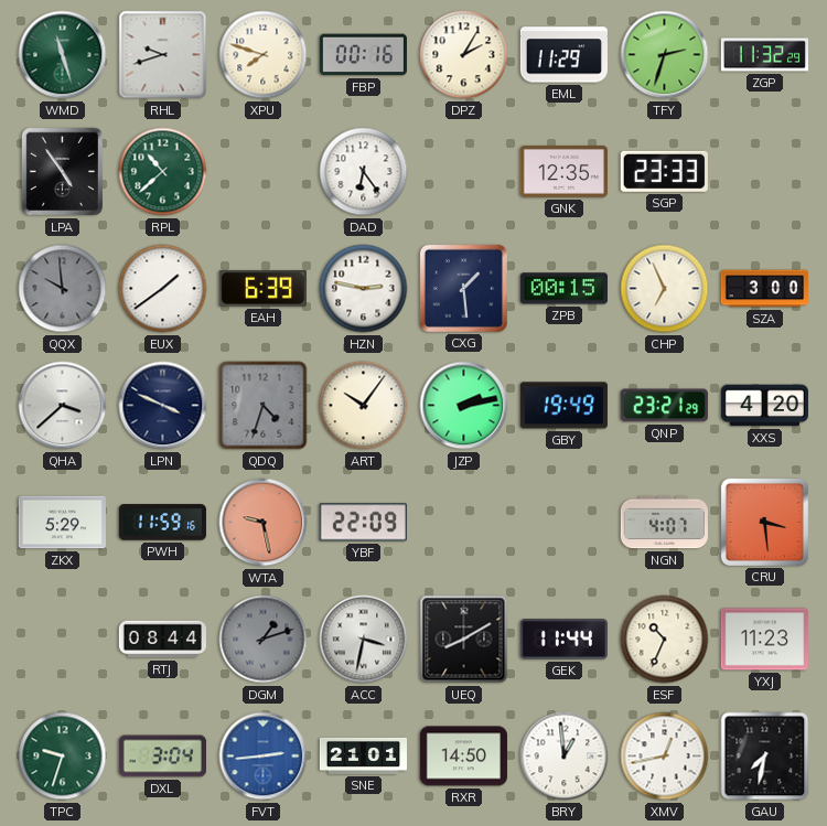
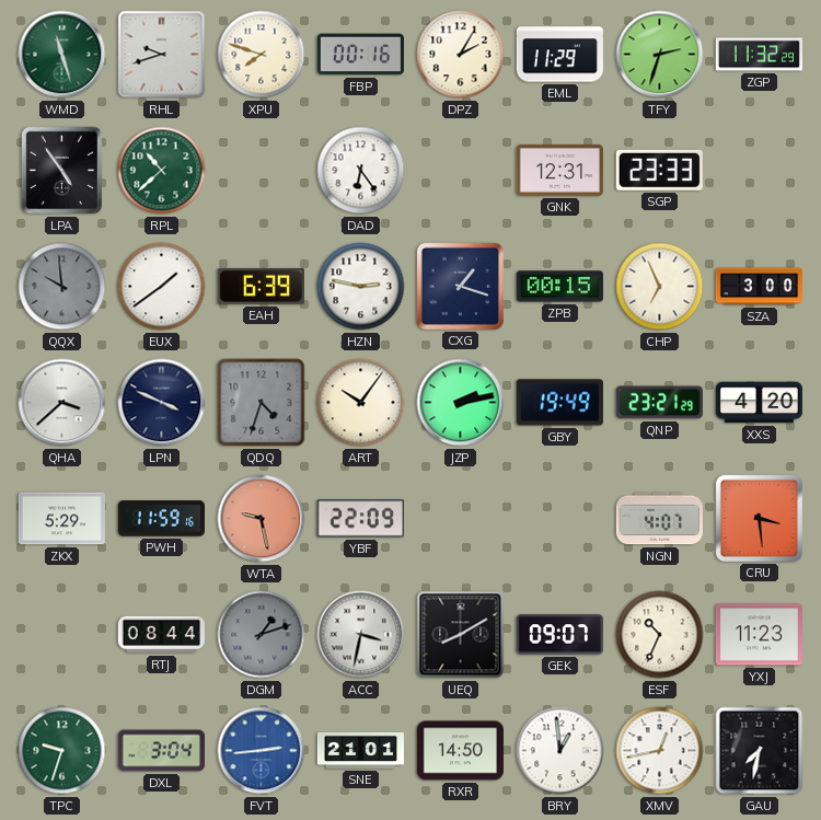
GNK: 12:35 -> 12:31 (559, 170)
CXG: 1:29 -> 1:18 (460, 286)
GEK: 11:44 -> 09:07 (559, 635)
